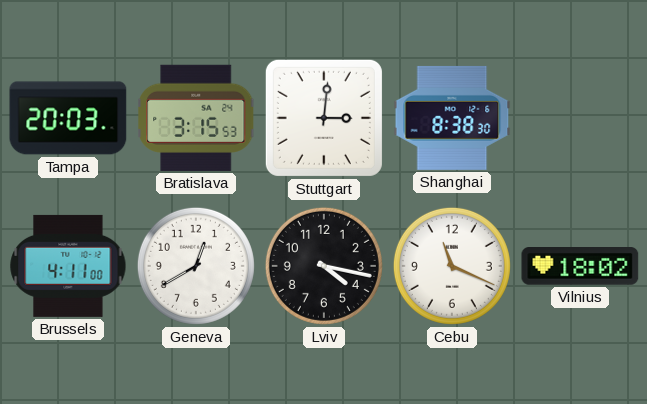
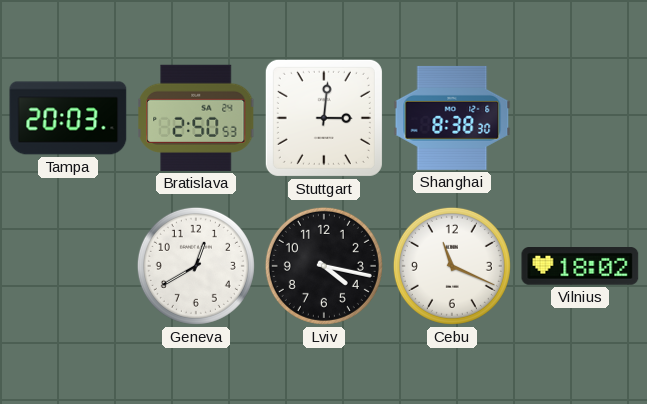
Bratislava: 3:15 -> 2:50 (196, 118)
Brussels: 4:11 -> none (68, 266)
